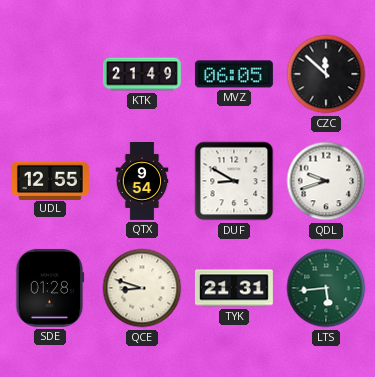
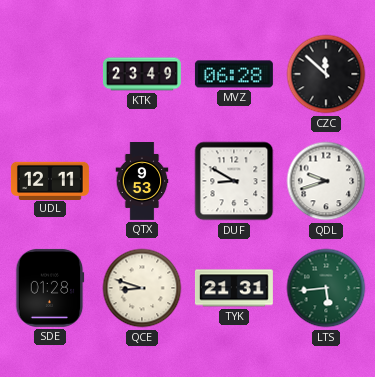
KTK: 21:49 -> 23:49 (142, 74)
MVZ: 06:05 -> 06:28 (234, 74)
UDL: 12:55 -> 12:11 (50, 180)
QTX: 9:54 -> 9:53 (142, 182)
